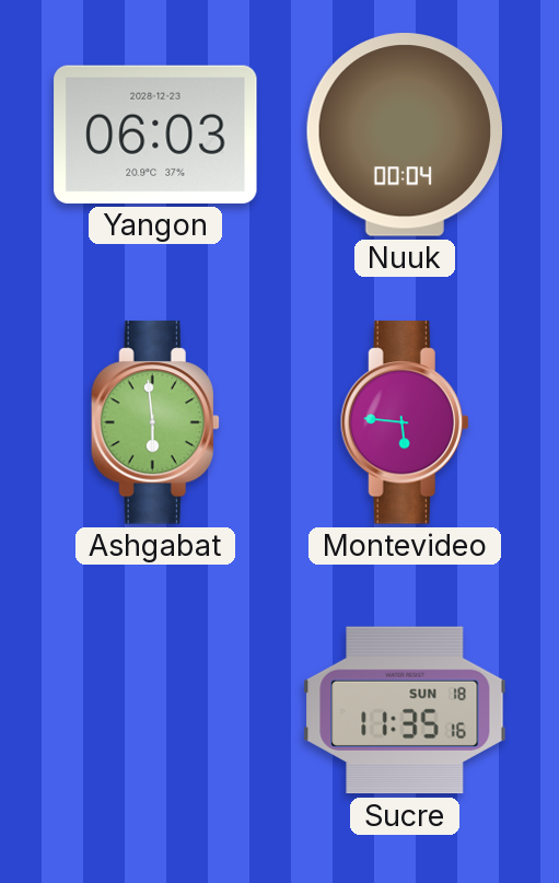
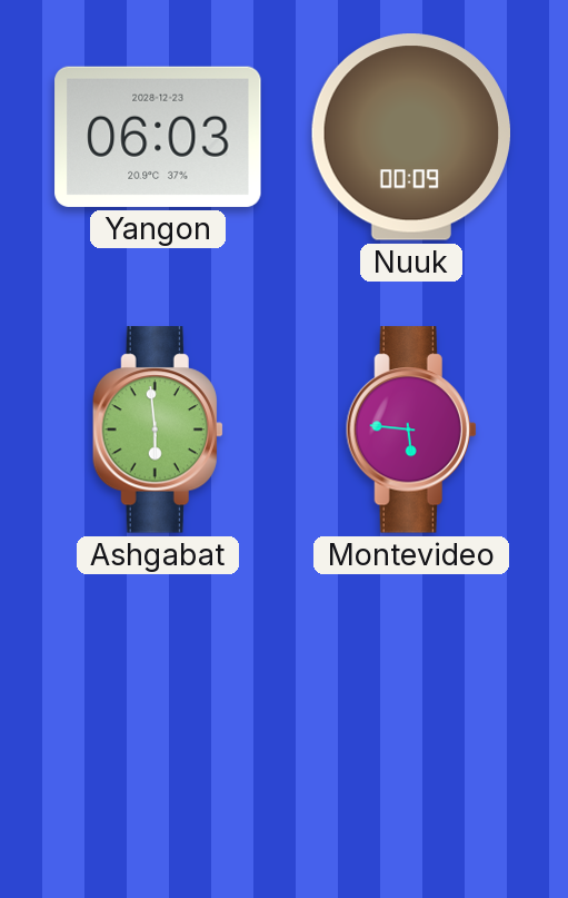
Nuuk: 00:04 -> 00:09 (410, 137)
Sucre: 11:35 -> none (405, 710)
